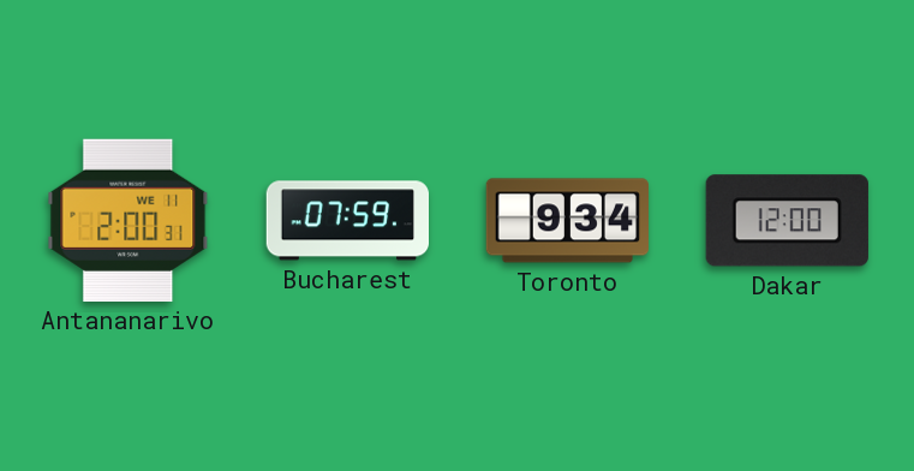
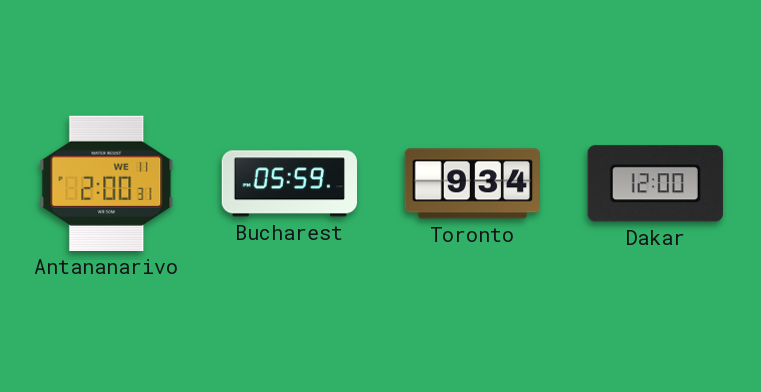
Bucharest: 07:59 -> 05:59 (289, 184)
